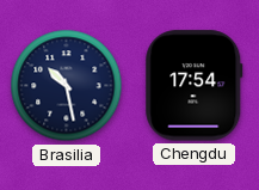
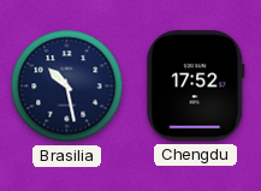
Chengdu: 17:54 -> 17:52 (196, 86)
